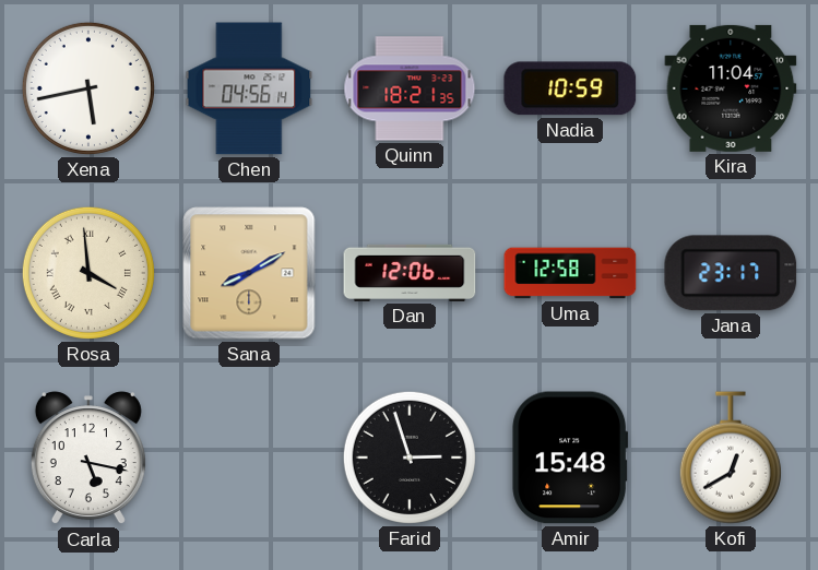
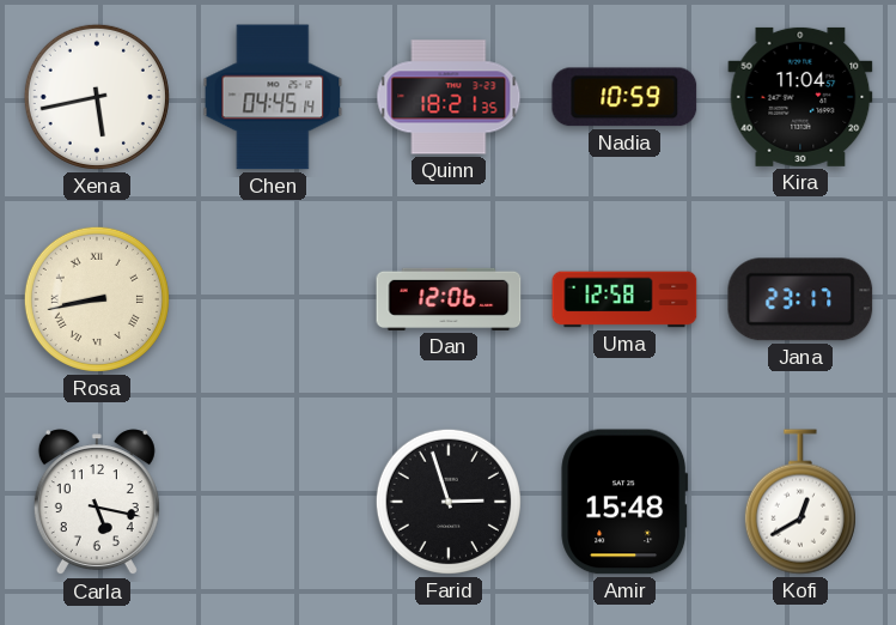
Chen: 04:56 -> 04:45 (273, 97)
Rosa: 3:59 -> 8:43 (97, 299)
Sana: 8:10 -> none (249, 273)
